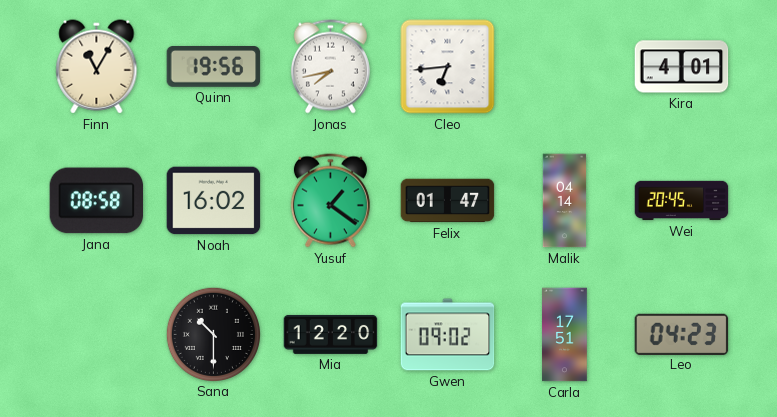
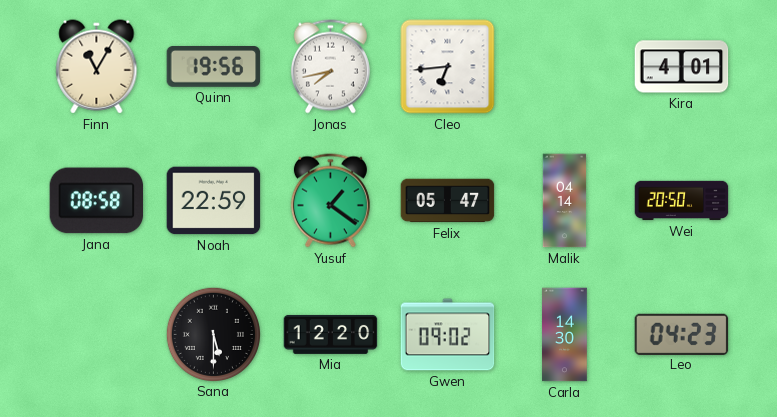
Noah: 16:02 -> 22:59 (214, 201)
Felix: 01:47 -> 05:47 (448, 201)
Wei: 20:45 -> 20:50 (682, 201)
Sana: 10:30 -> 5:30 (213, 334)
Carla: 17:51 -> 14:30 (565, 335)
